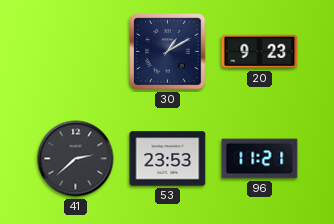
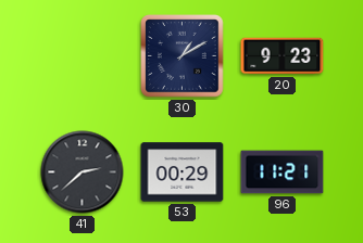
53: 23:53 -> 00:29 (183, 172)
